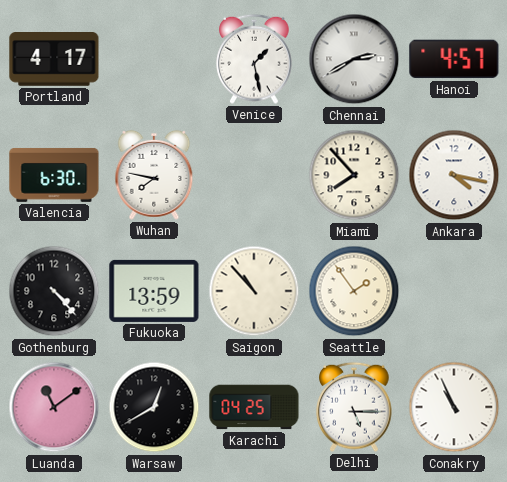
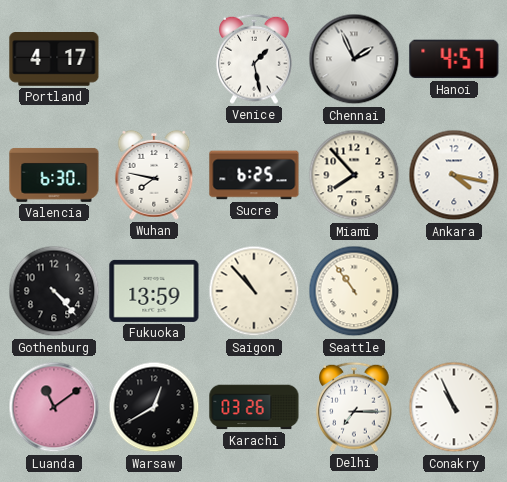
Chennai: 2:40 -> 1:56 (354, 59)
Sucre: none -> 6:25 (254, 175)
Seattle: 1:54 -> 10:54 (354, 291)
Karachi: 04:25 -> 03:26 (254, 407)
Delhi: 5:15 -> 7:15 (354, 407)
